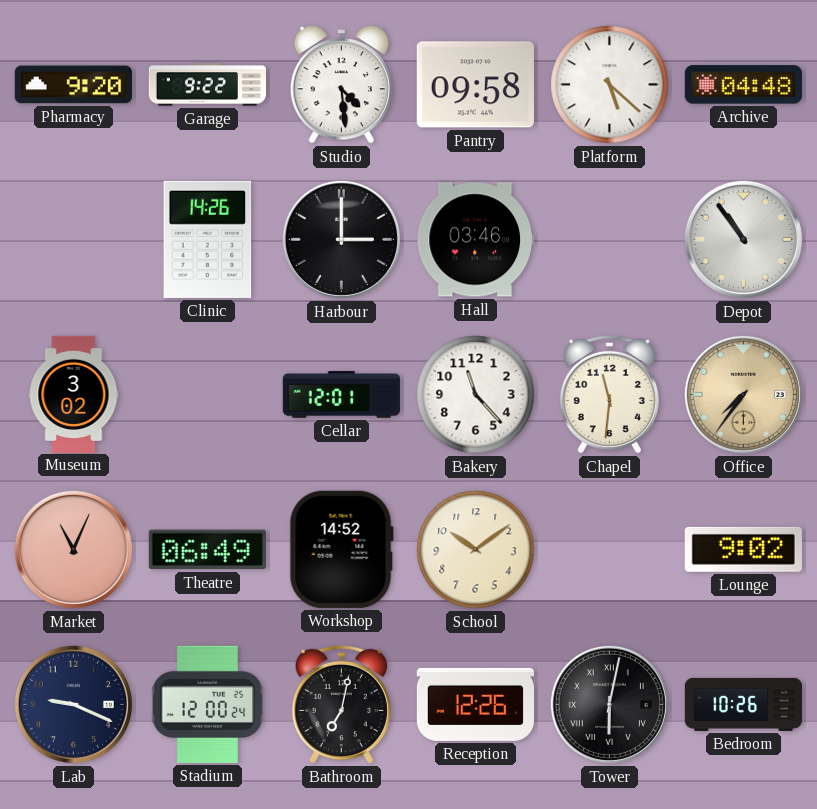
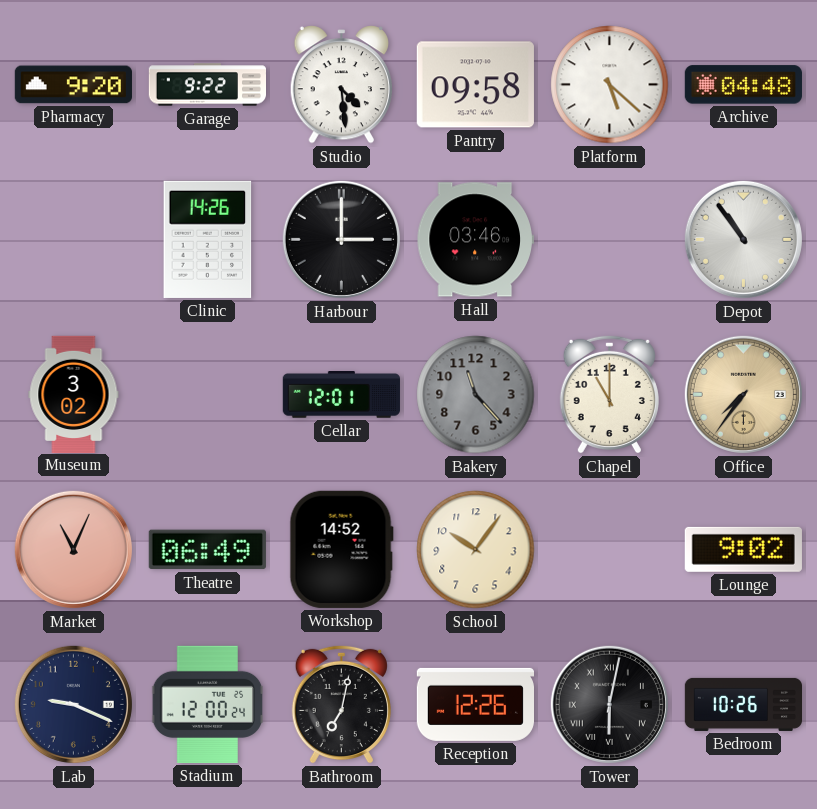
Bakery dial: white -> grey (476, 395)
Chapel: 11:31 -> 11:00 (609, 394)
School: 10:09 -> 10:06 (476, 550)
